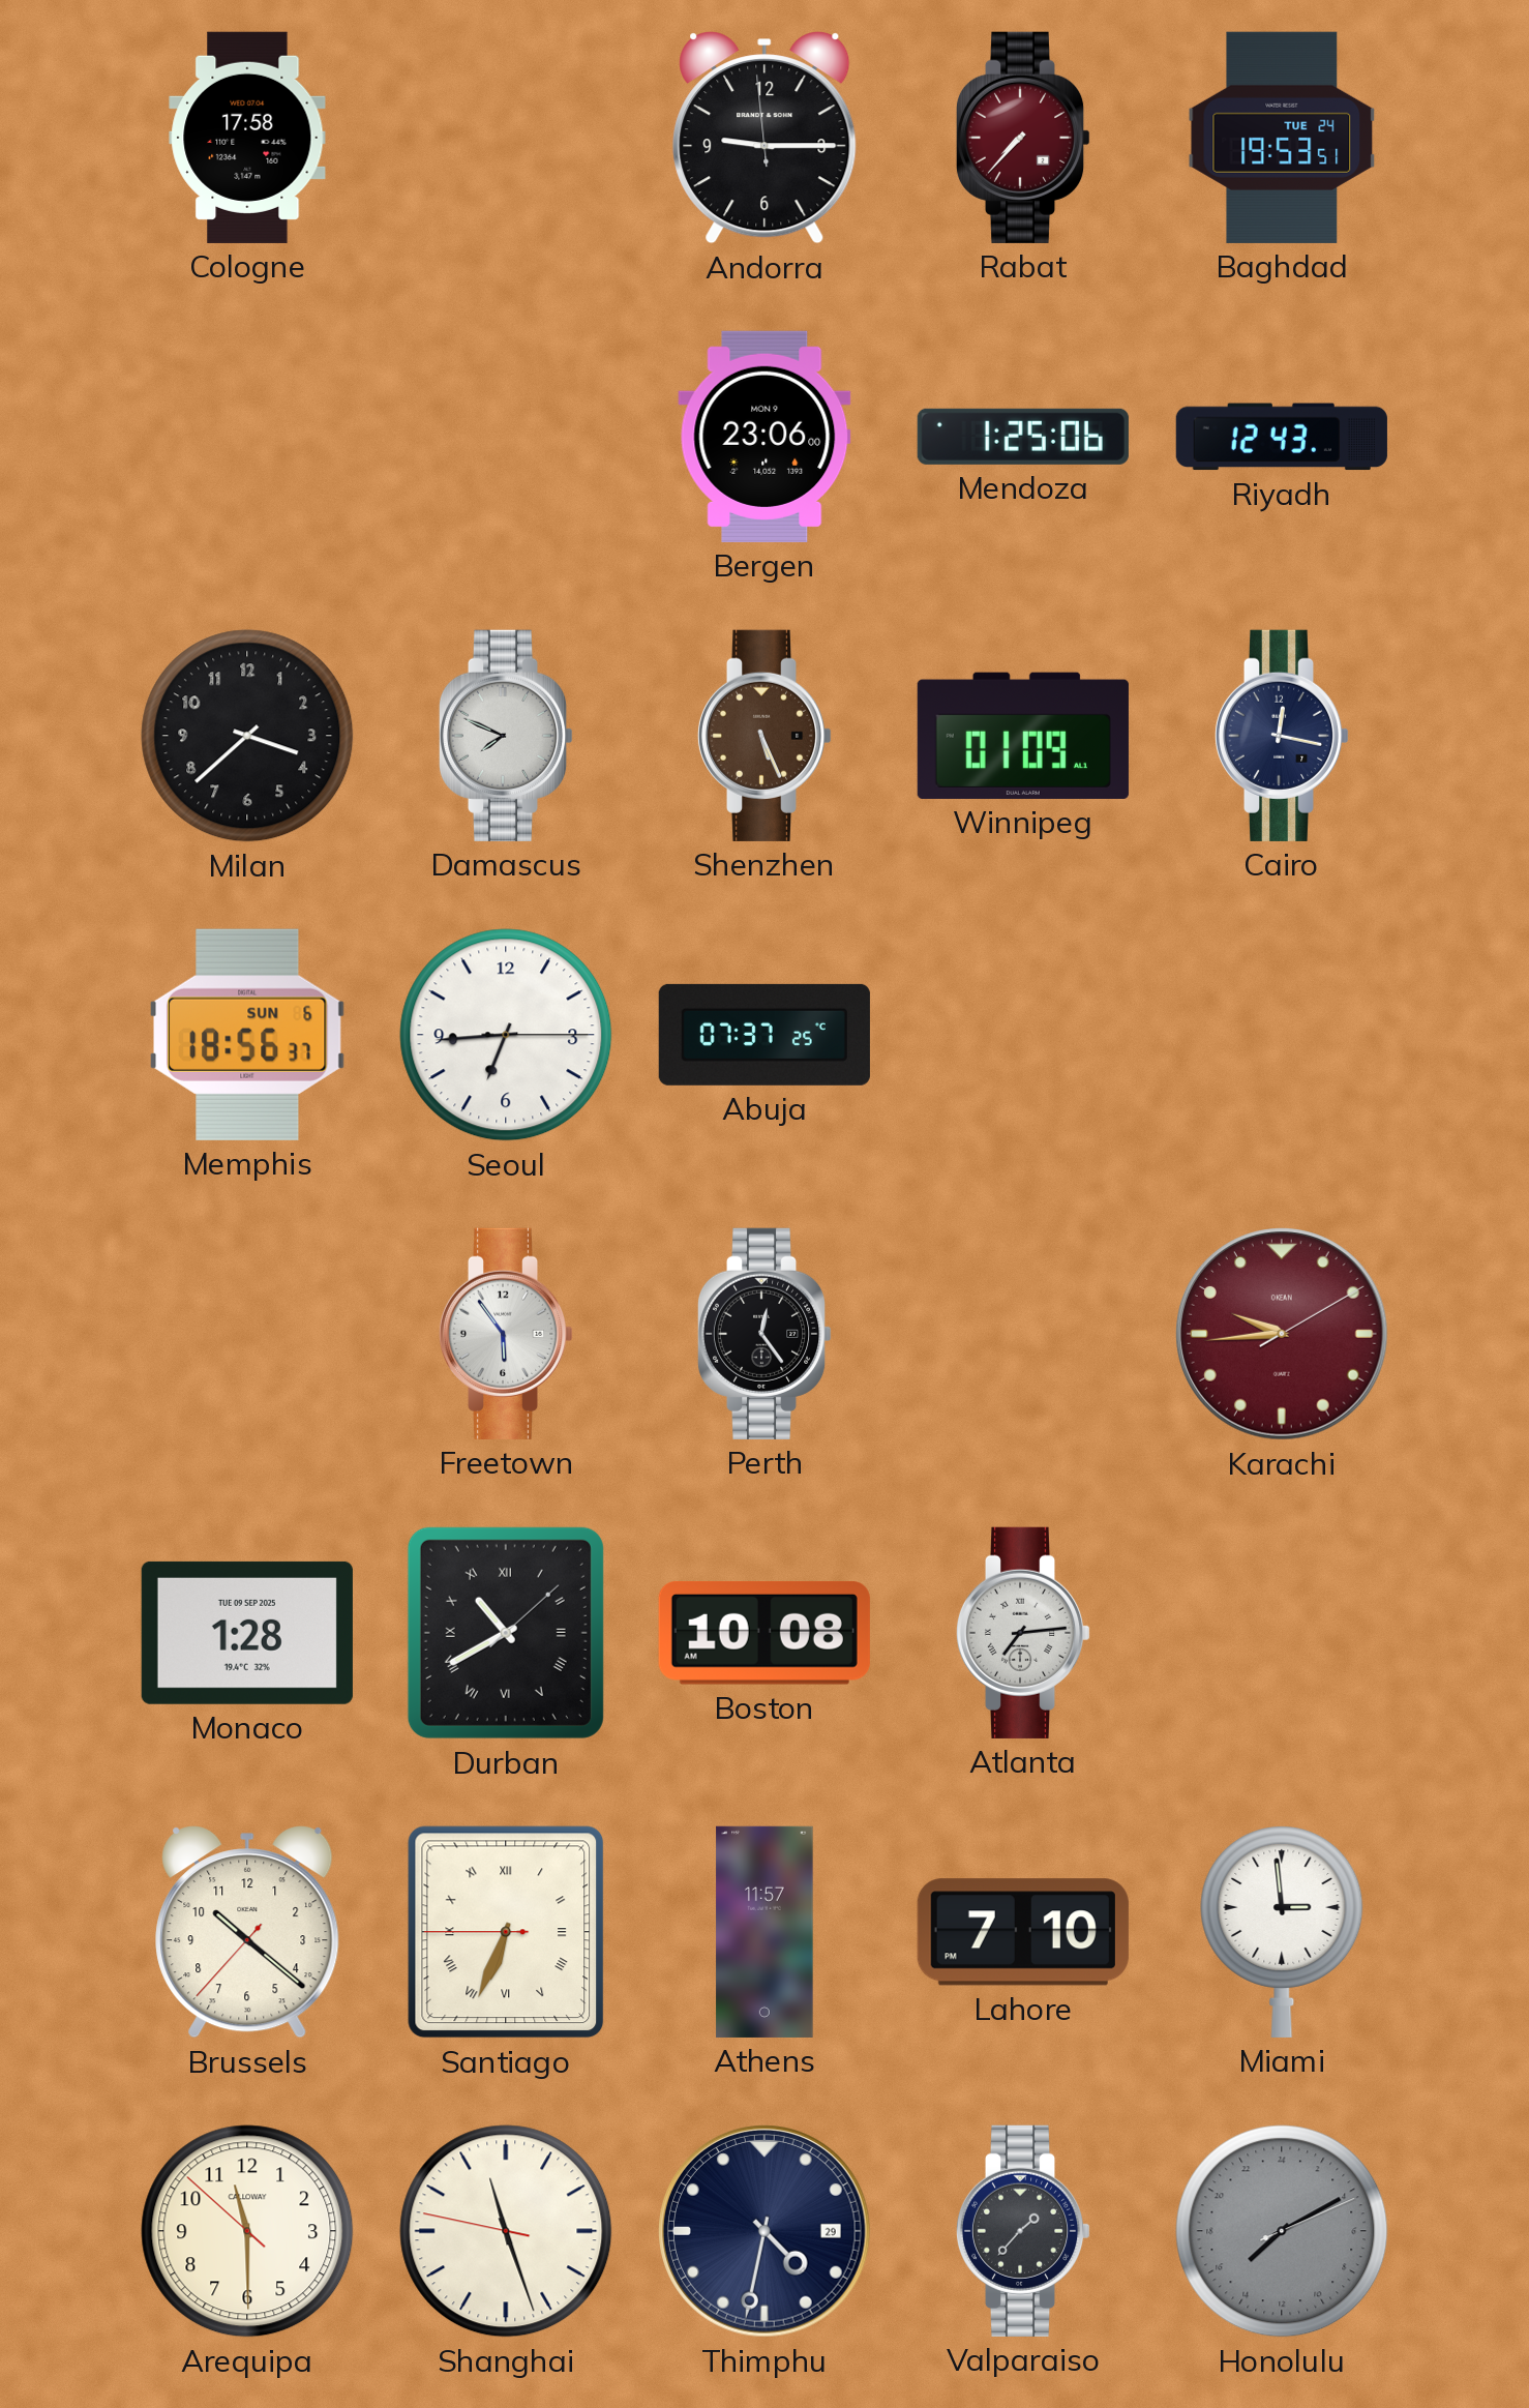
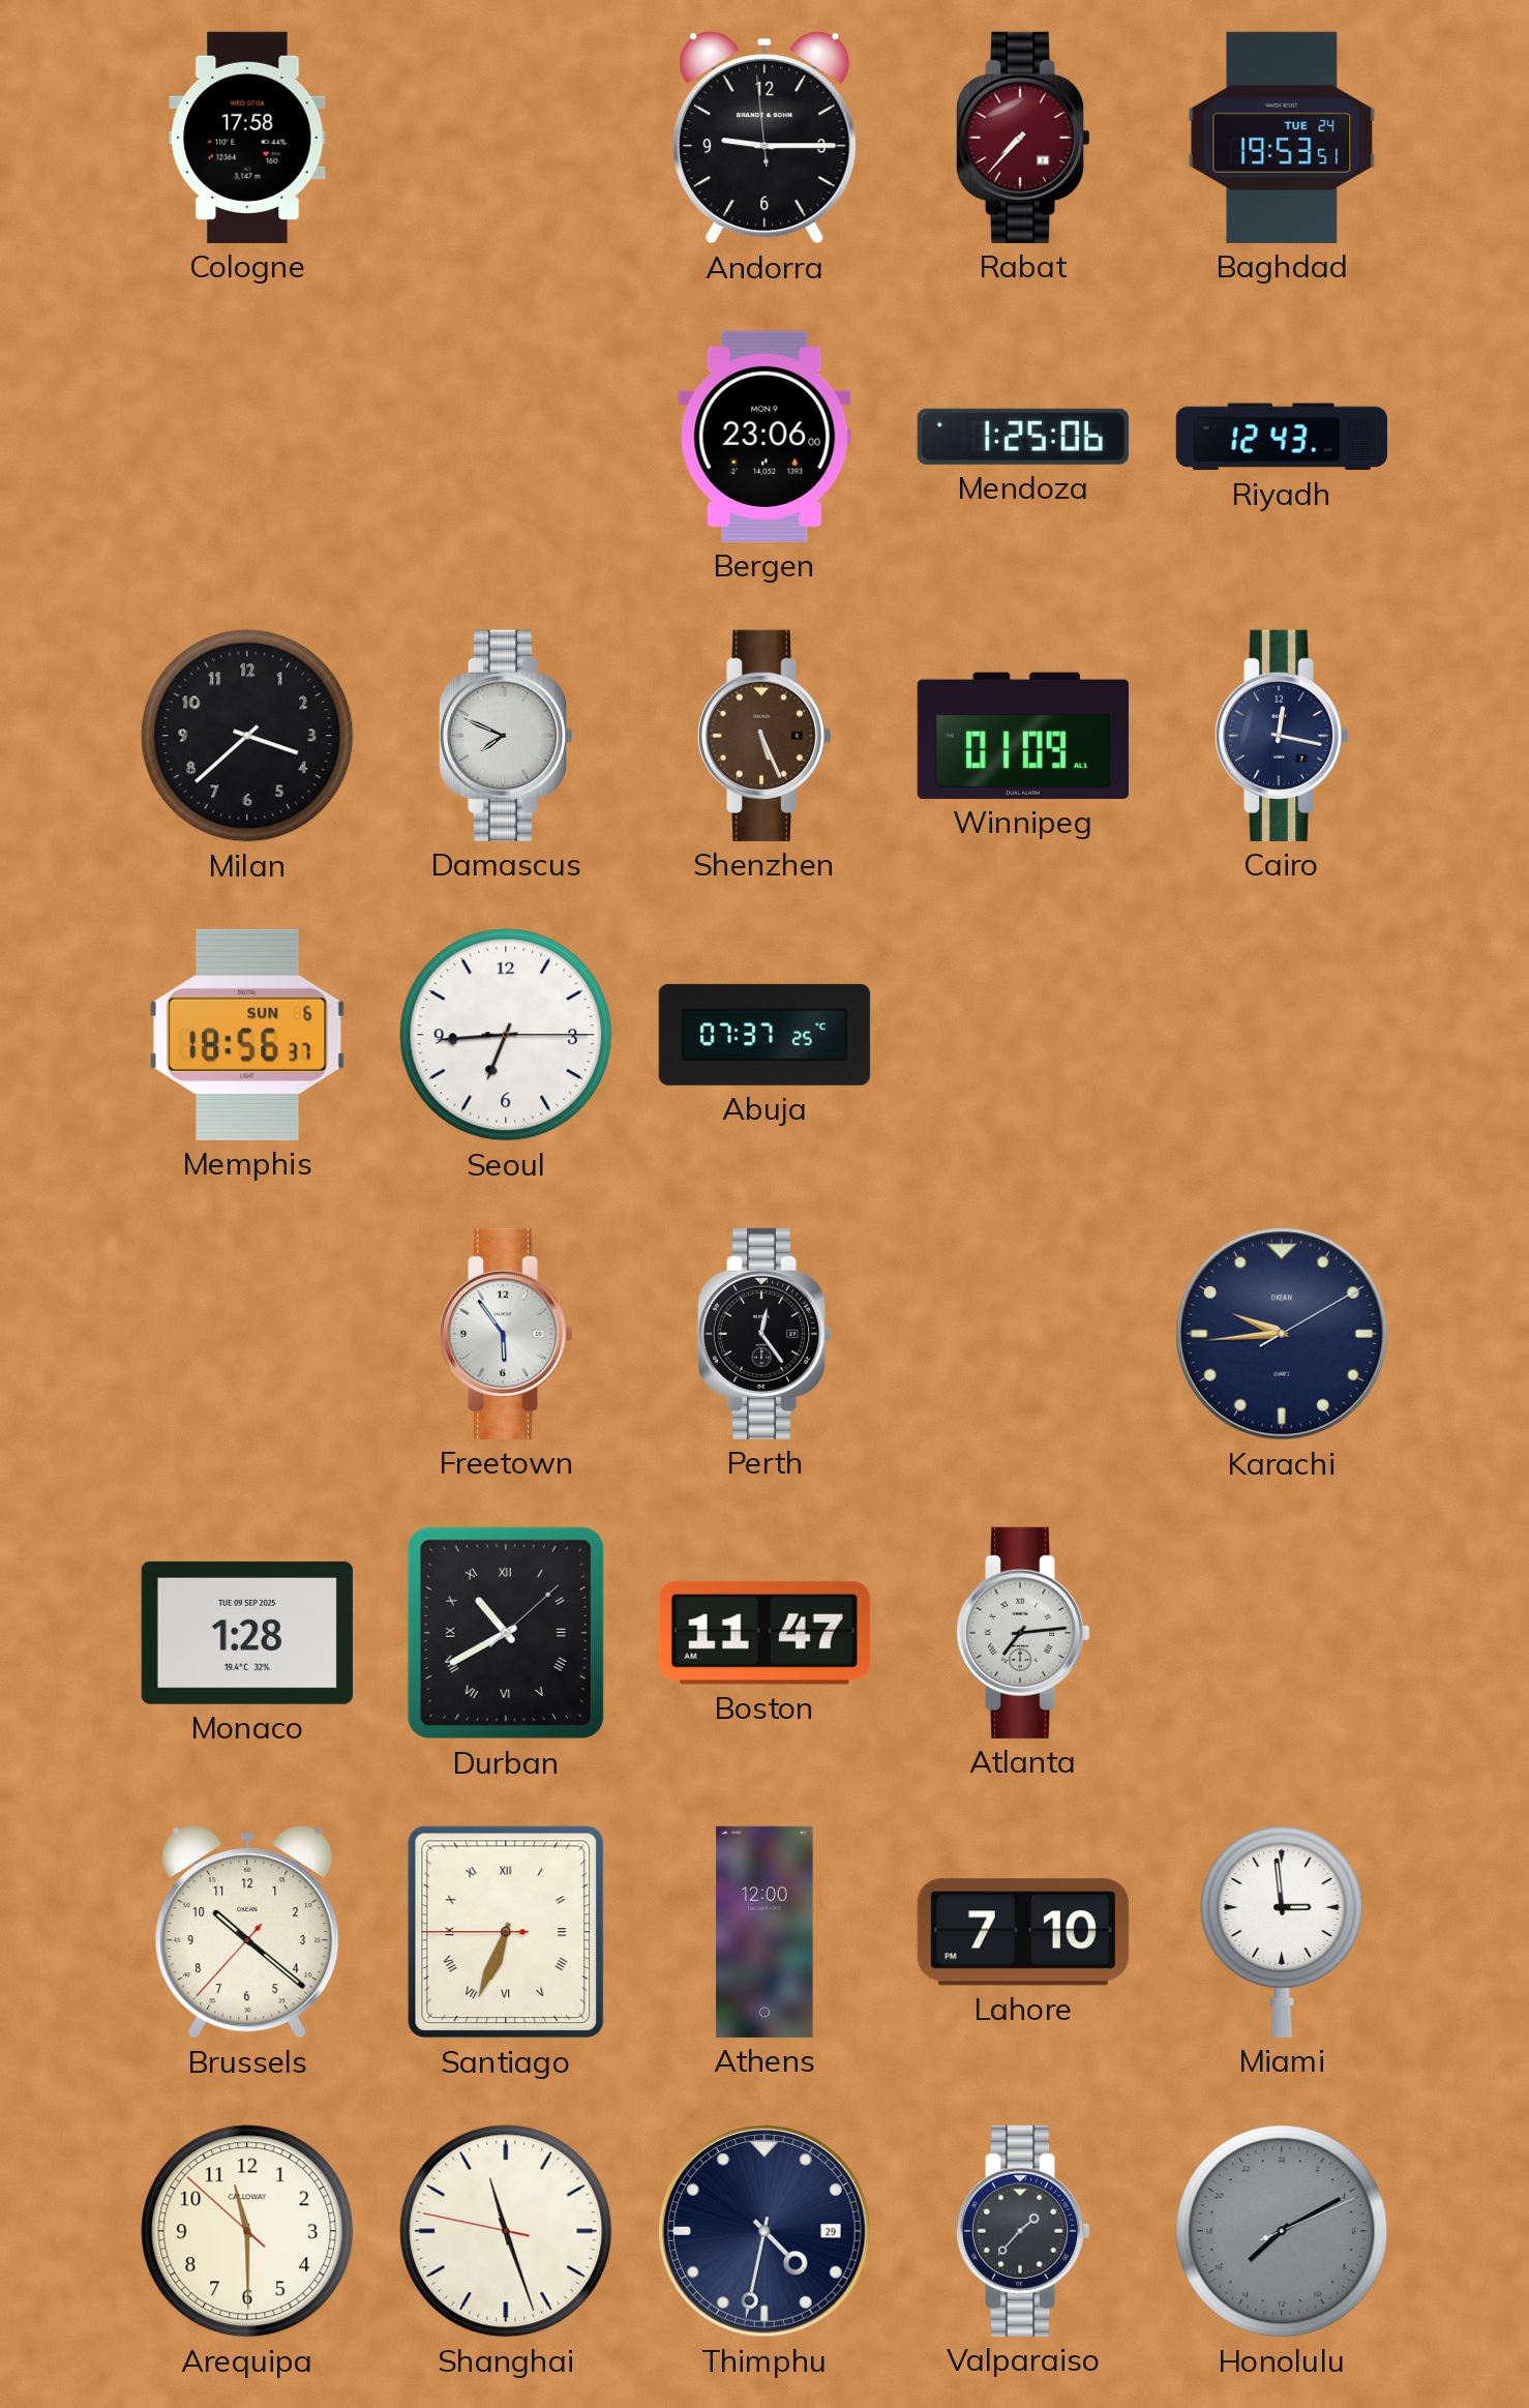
Karachi dial: burgundy -> navy (1283, 1335)
Boston: 10:08 -> 11:47 (765, 1634)
Athens: 11:57 -> 12:00 (765, 1932)
